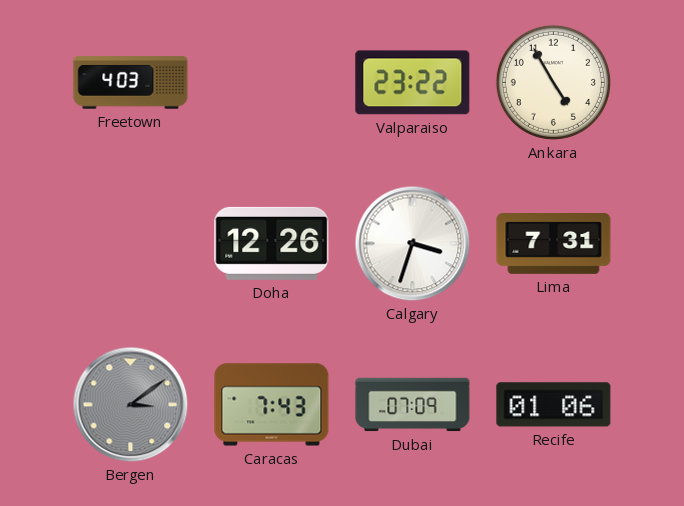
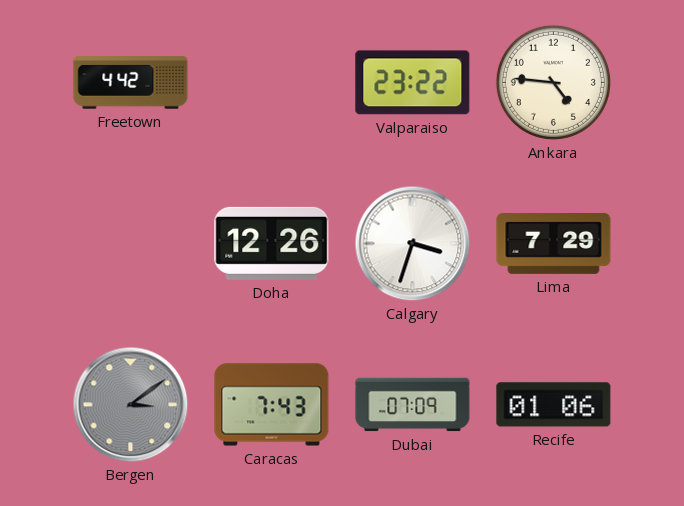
Freetown: 4:03 -> 4:42 (131, 83)
Ankara: 4:55 -> 4:46 (553, 82)
Lima: 7:31 -> 7:29 (554, 243)
